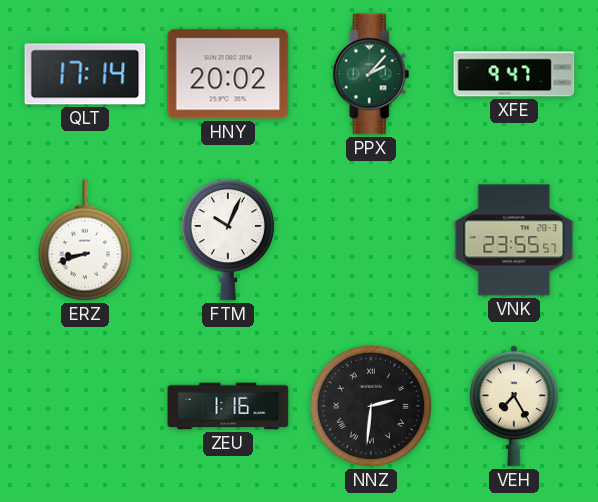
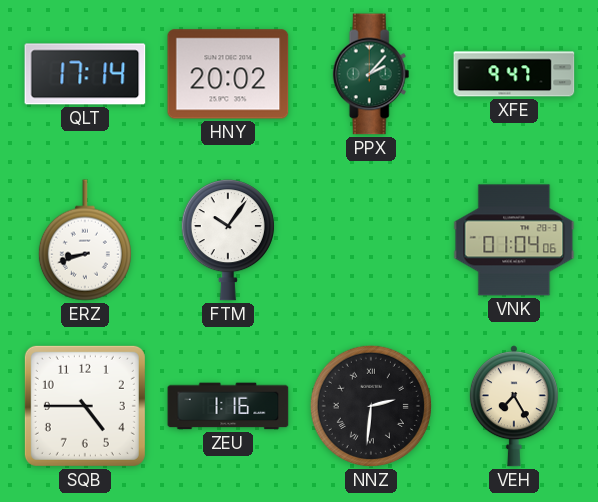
FTM: 10:04 -> 10:06 (228, 240)
VNK: 23:55 -> 01:04 (514, 240)
SQB: none -> 4:45 (85, 406)
